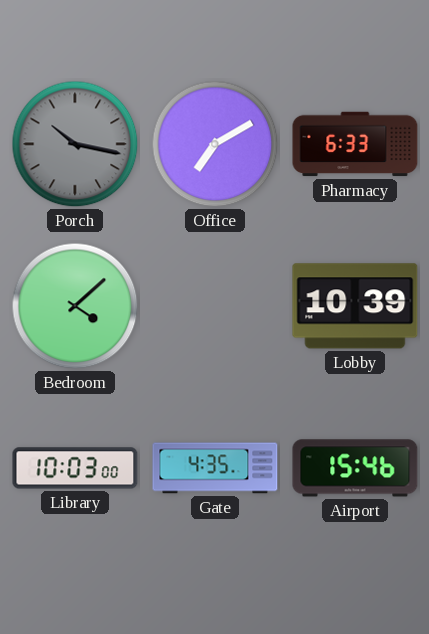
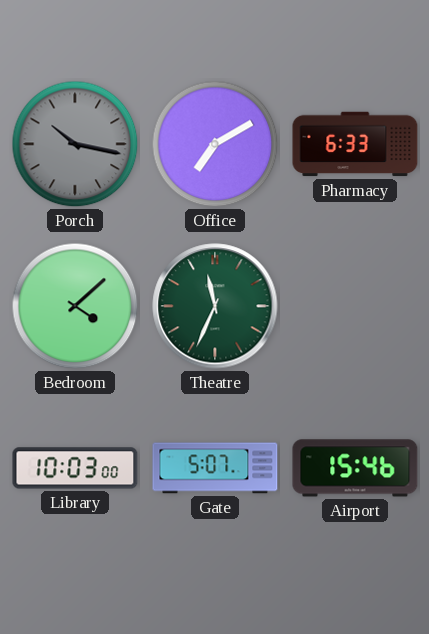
Theatre: none -> 11:34 (215, 306)
Lobby: 10:39 -> none (355, 306)
Gate: 4:35 -> 5:07 (215, 468)
